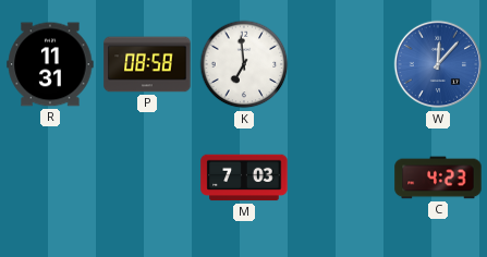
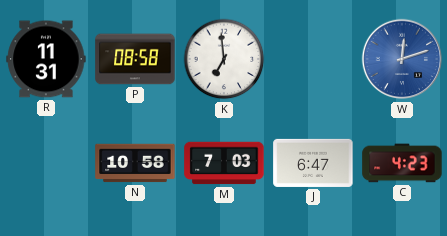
W: 12:07 -> 12:12 (402, 59)
N: none -> 10:58 (135, 163)
J: none -> 6:47 (313, 163)
